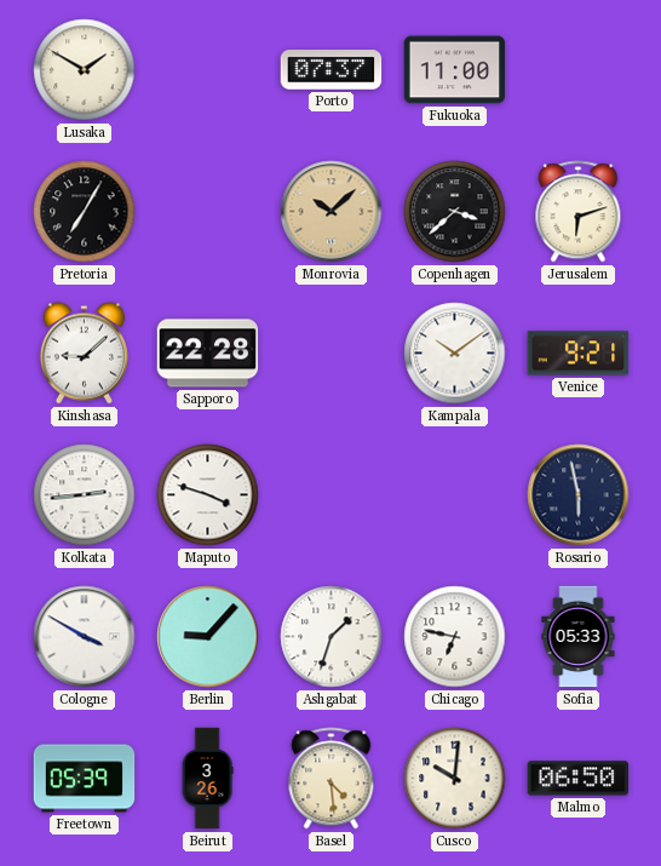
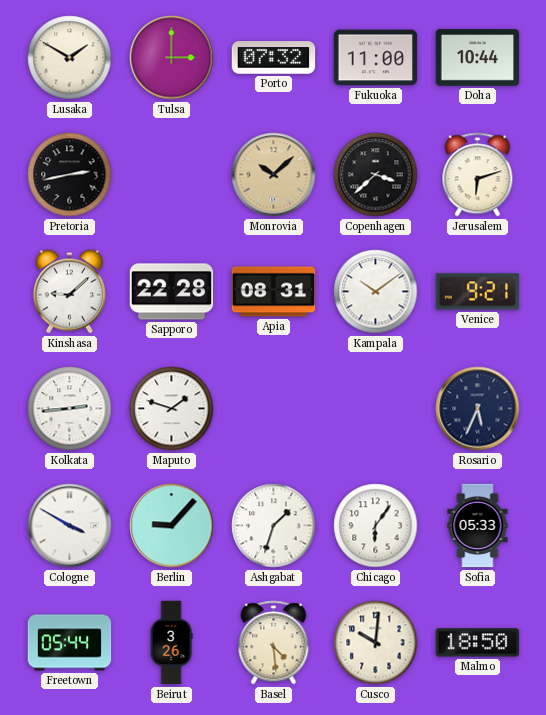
Tulsa: none -> 3:00 (172, 58)
Porto: 07:37 -> 07:32 (274, 58)
Doha: none -> 10:44 (478, 58)
Pretoria: 7:05 -> 2:43 (70, 175)
Apia: none -> 08:31 (274, 292)
Maputo: 3:48 -> 1:48 (172, 409)
Rosario: 5:58 -> 5:34 (478, 409)
Chicago: 6:47 -> 6:06 (376, 526)
Freetown: 05:39 -> 05:44 (70, 643)
Malmo: 06:50 -> 18:50 (478, 643)
